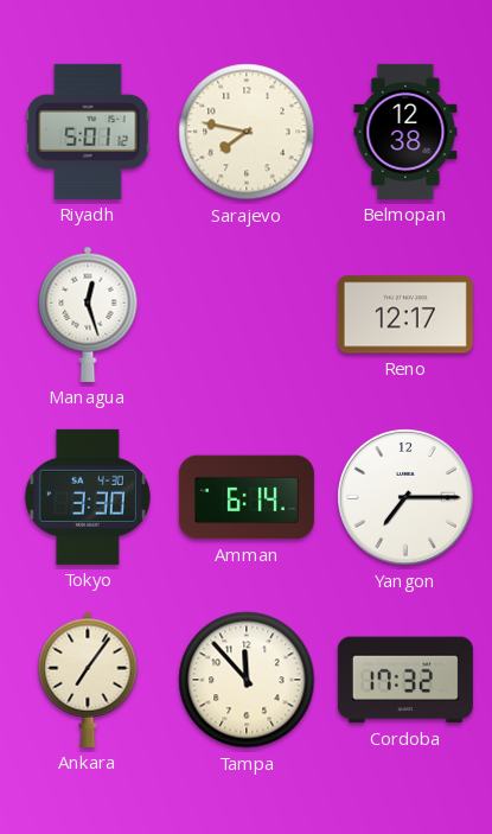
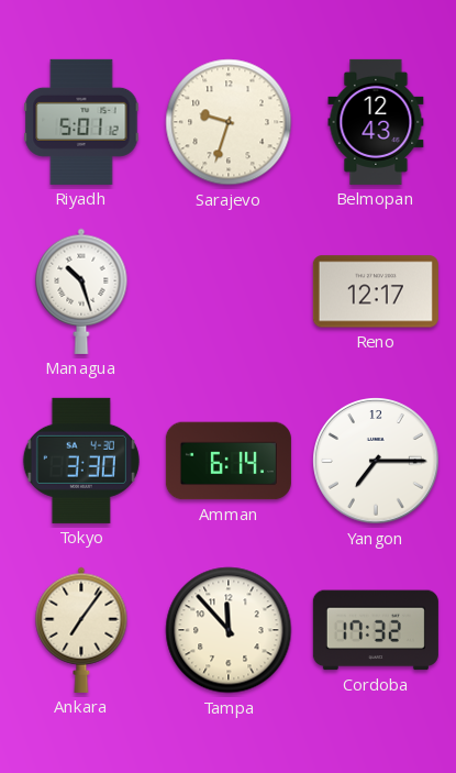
Sarajevo: 7:47 -> 9:33 (229, 122)
Belmopan: 12:38 -> 12:43 (376, 122)
Managua: 12:27 -> 10:27 (81, 291)
